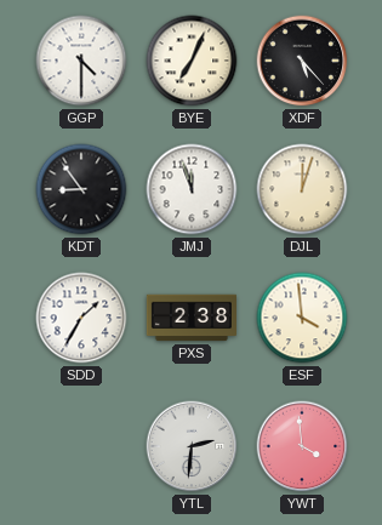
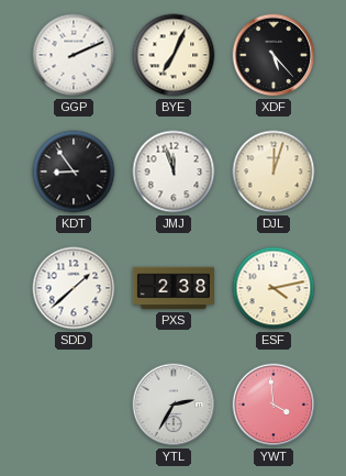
GGP: 4:30 -> 2:11 (74, 55)
SDD: 1:35 -> 1:38 (74, 288)
ESF: 3:59 -> 4:13 (274, 288)
YTL: 2:31 -> 2:35 (174, 405)
